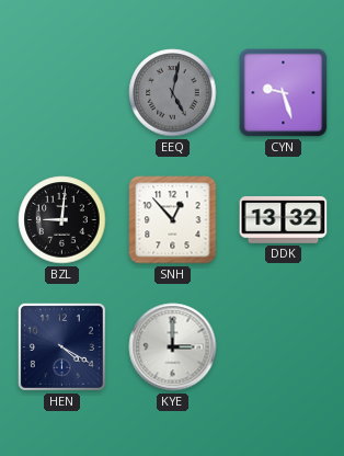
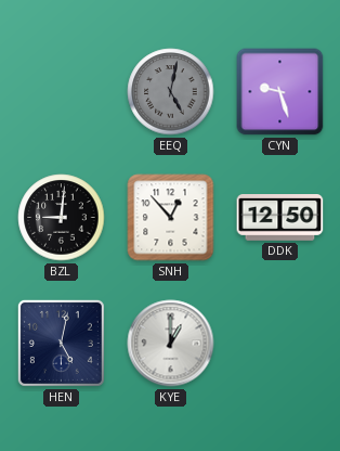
DDK: 13:32 -> 12:50 (280, 218)
HEN: 4:20 -> 5:02 (61, 343)
KYE: 3:00 -> 1:00 (171, 344)
